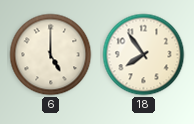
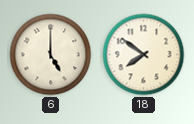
18: 7:54 -> 7:51 (144, 55)
